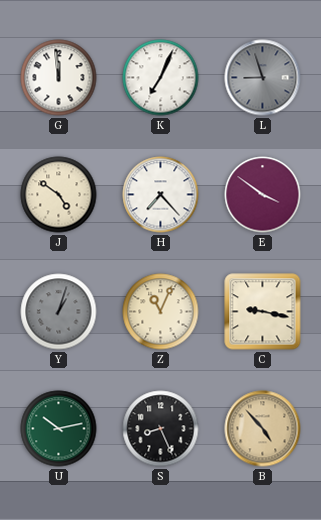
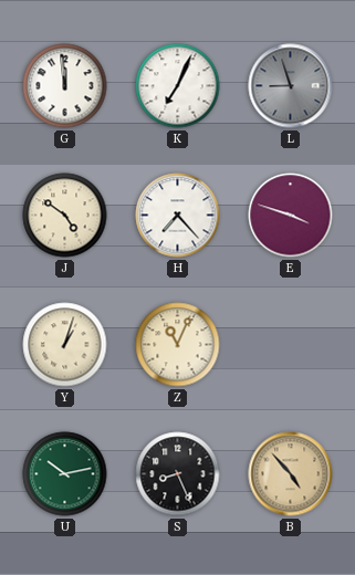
E: 3:51 -> 3:48 (291, 216)
Y dial: grey -> cream (65, 345)
C: 9:17 -> none (263, 312)
